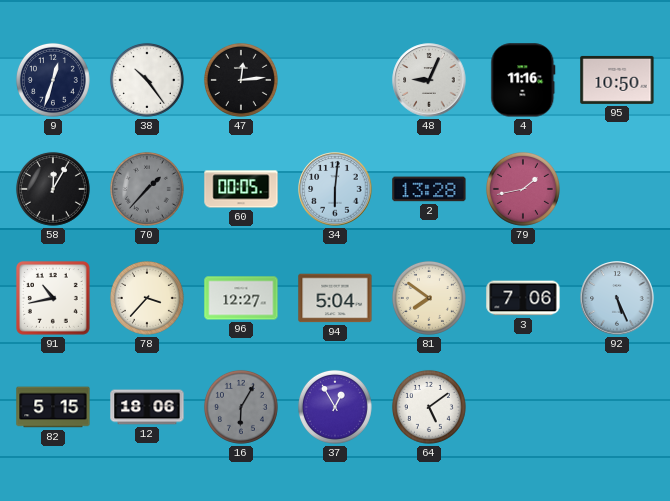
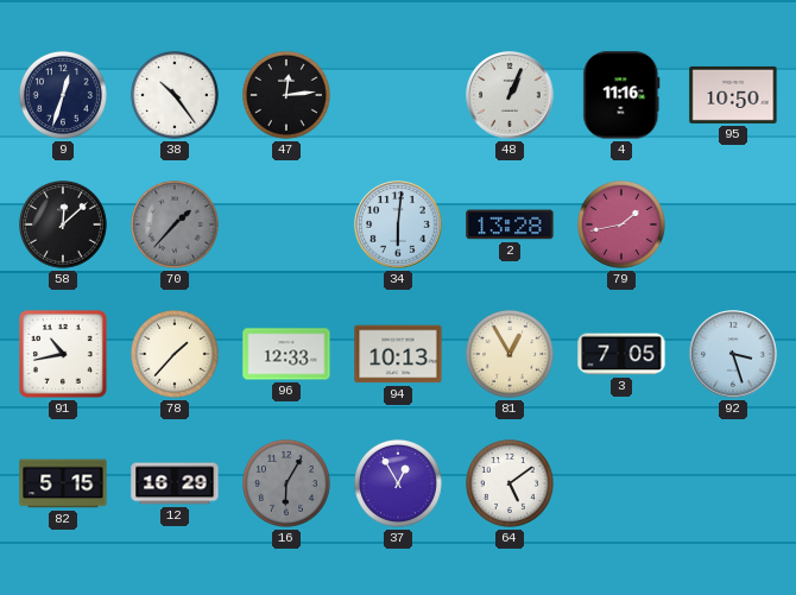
48: 9:04 -> 1:04 (510, 95)
58: 12:05 -> 12:08 (63, 224)
60: 00:05 -> none (241, 189)
78: 3:37 -> 1:37 (175, 354)
96: 12:27 -> 12:33 (286, 354)
94: 5:04 -> 10:13 (398, 354)
81: 7:51 -> 12:55 (510, 354)
3: 7:06 -> 7:05 (621, 354)
92: 5:26 -> 3:27 (733, 354)
12: 18:06 -> 16:29 (175, 483)
